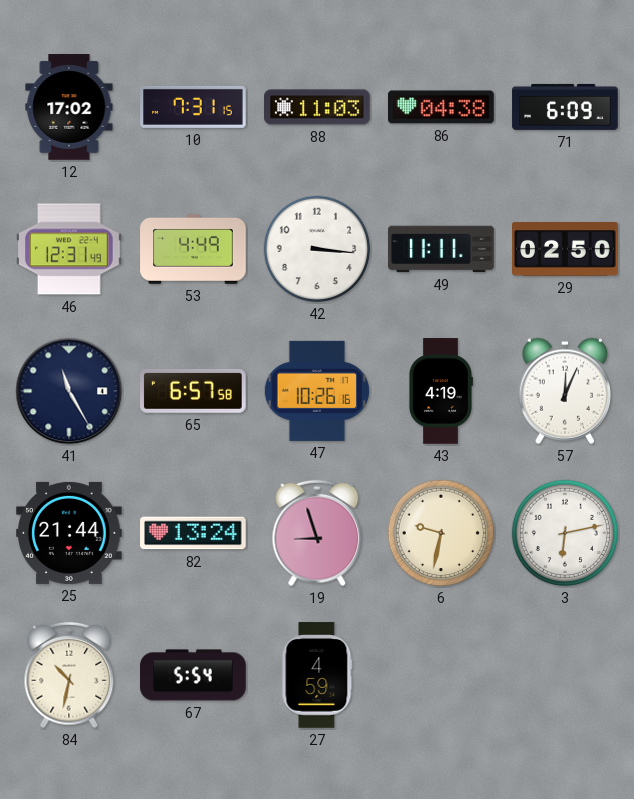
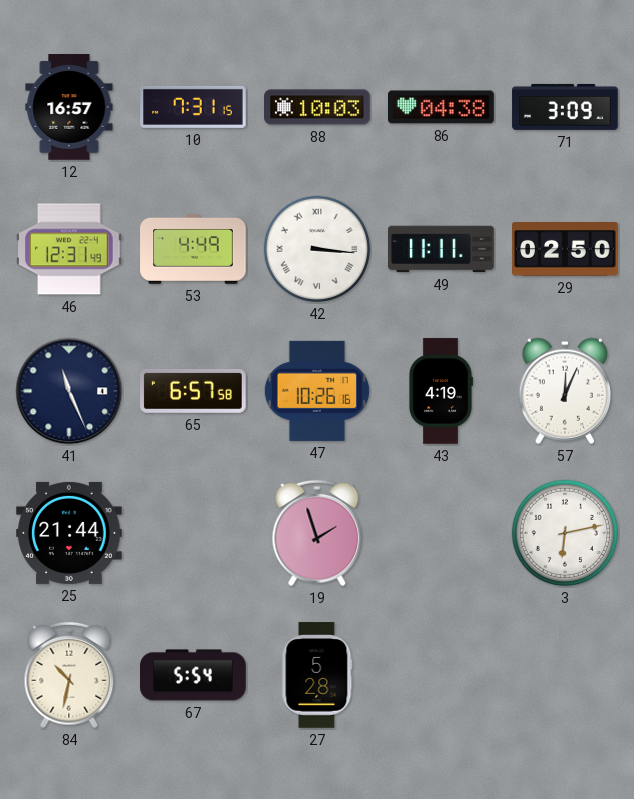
12: 17:02 -> 16:57 (69, 107)
88: 11:03 -> 10:03 (317, 107)
71: 6:09 -> 3:09 (565, 107)
42 numerals: Arabic -> Roman (317, 249)
41: 11:25 -> 11:26 (69, 391)
82: 13:24 -> none (193, 533)
19: 8:57 -> 1:57 (317, 533)
6: 9:32 -> none (441, 533)
27: 4:59 -> 5:28 (317, 675)
